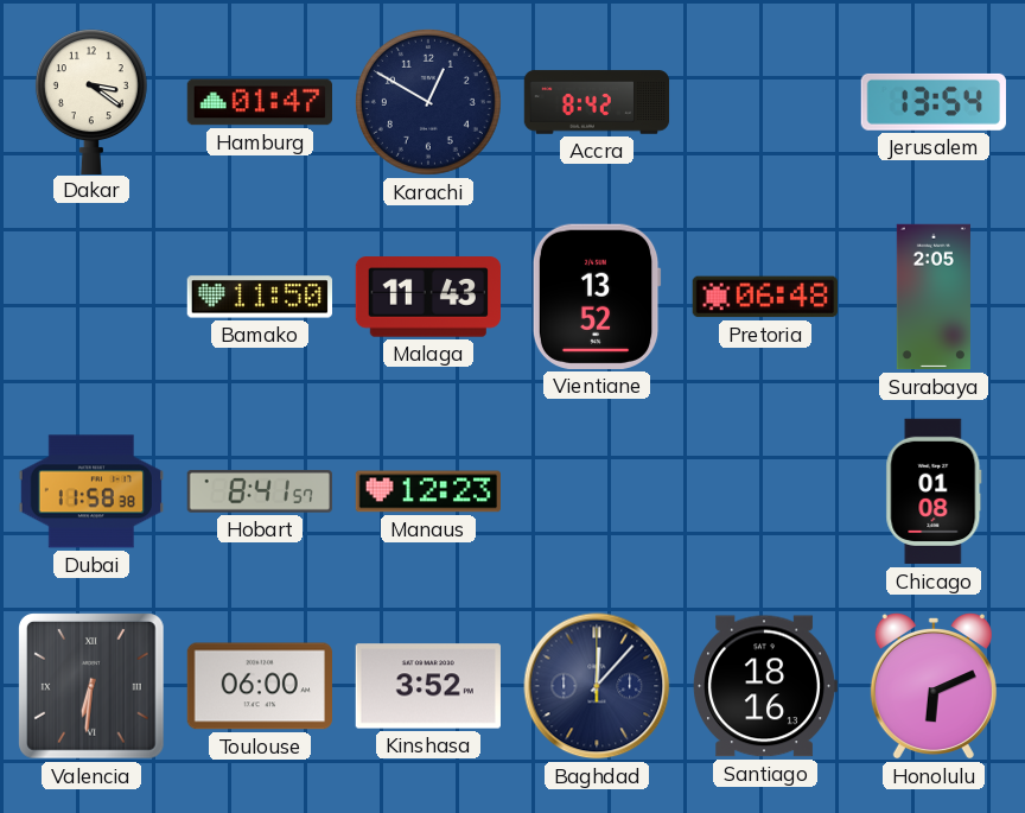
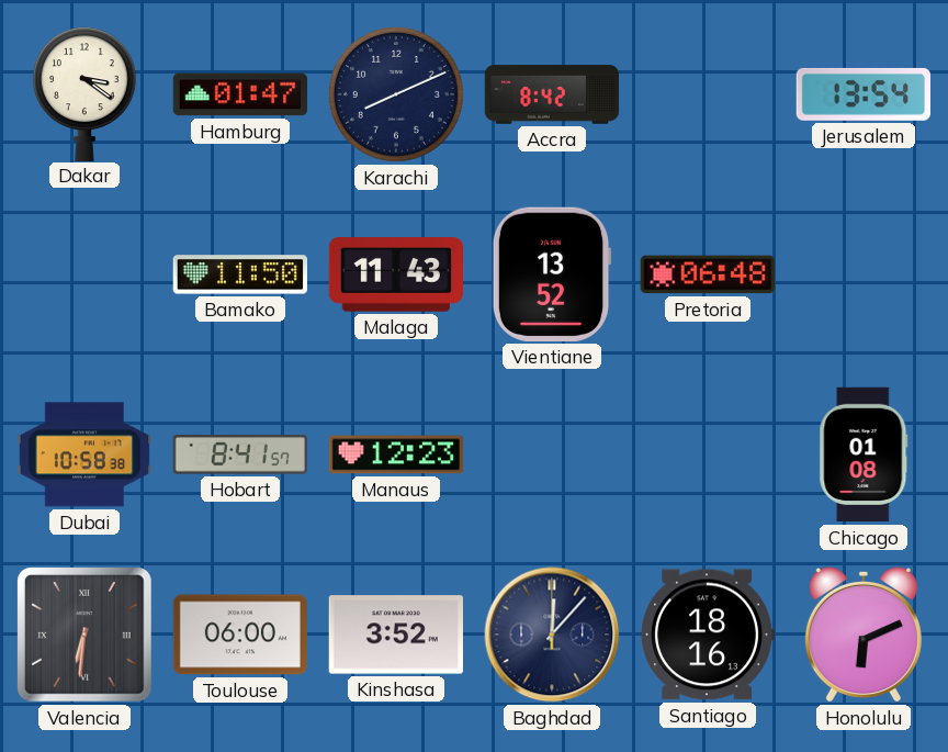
Karachi: 12:50 -> 8:11 (396, 94)
Surabaya: 2:05 -> none (934, 297)
Dubai: 11:58 -> 10:58 (83, 454)
